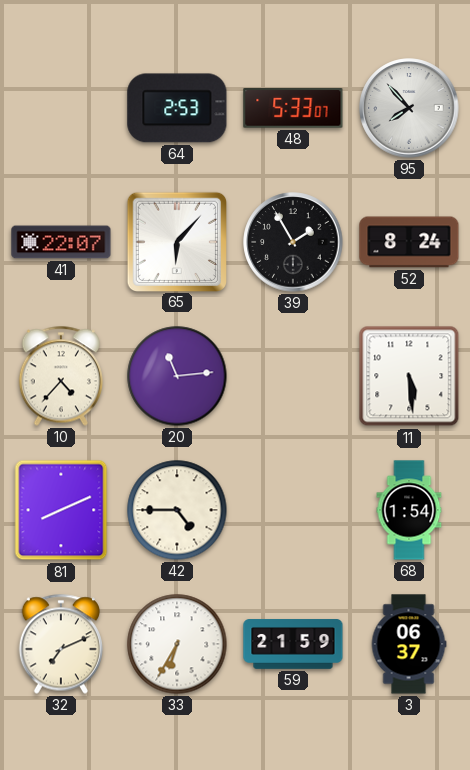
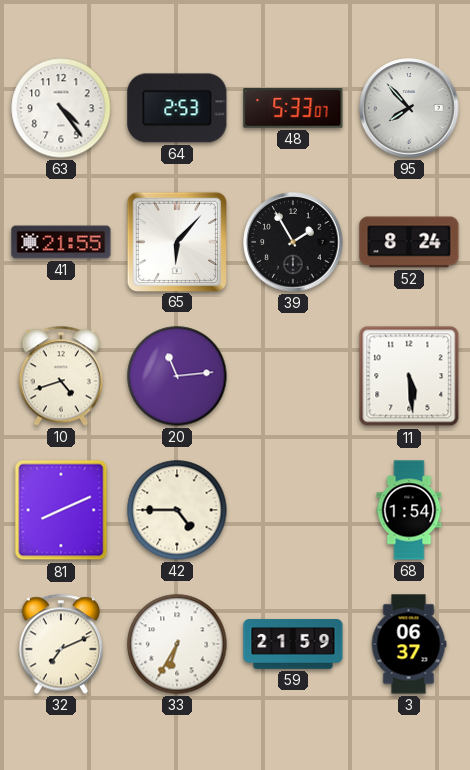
63: none -> 4:24 (61, 108)
41: 22:07 -> 21:55 (61, 242)
10: 4:37 -> 4:42 (60, 376)
